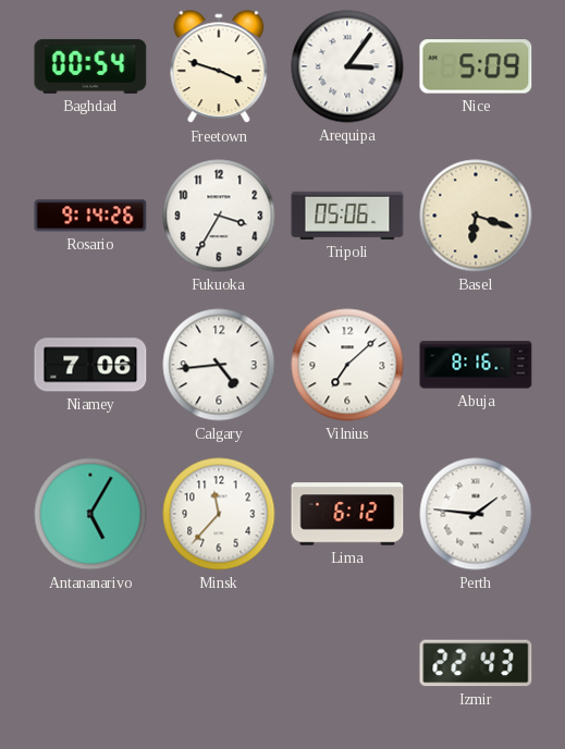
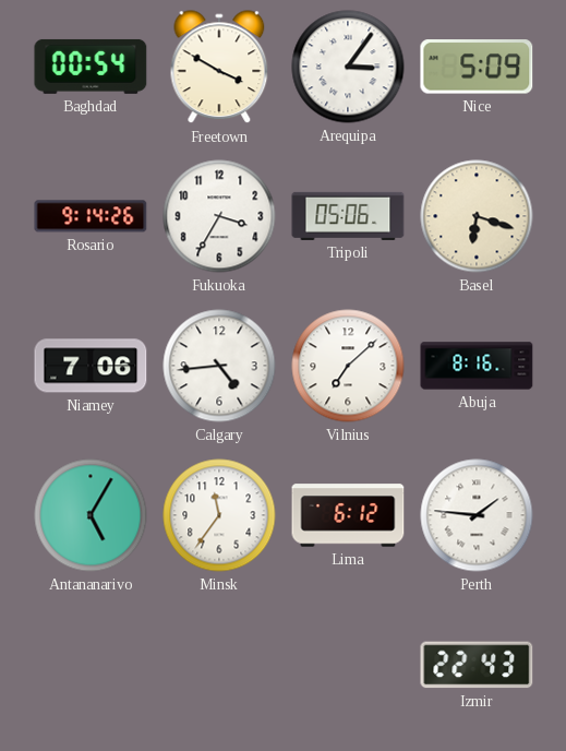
Freetown: 3:48 -> 3:50 (219, 68)
Minsk: 11:37 -> 11:36 (219, 515)
